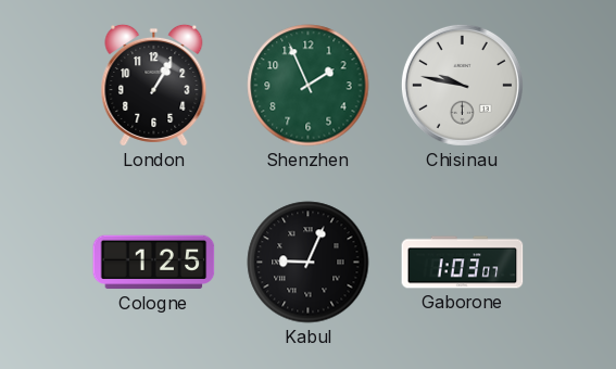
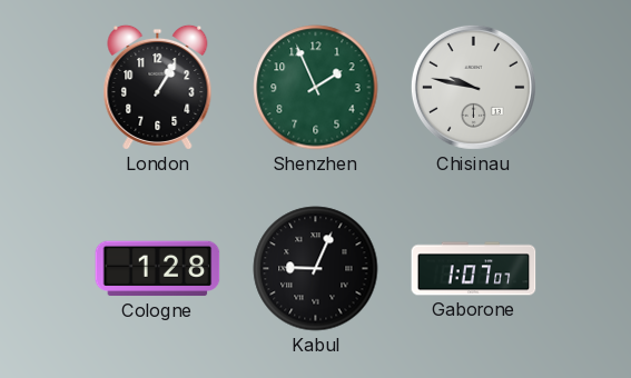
Cologne: 1:25 -> 1:28 (158, 269)
Gaborone: 1:03 -> 1:07 (474, 269)
